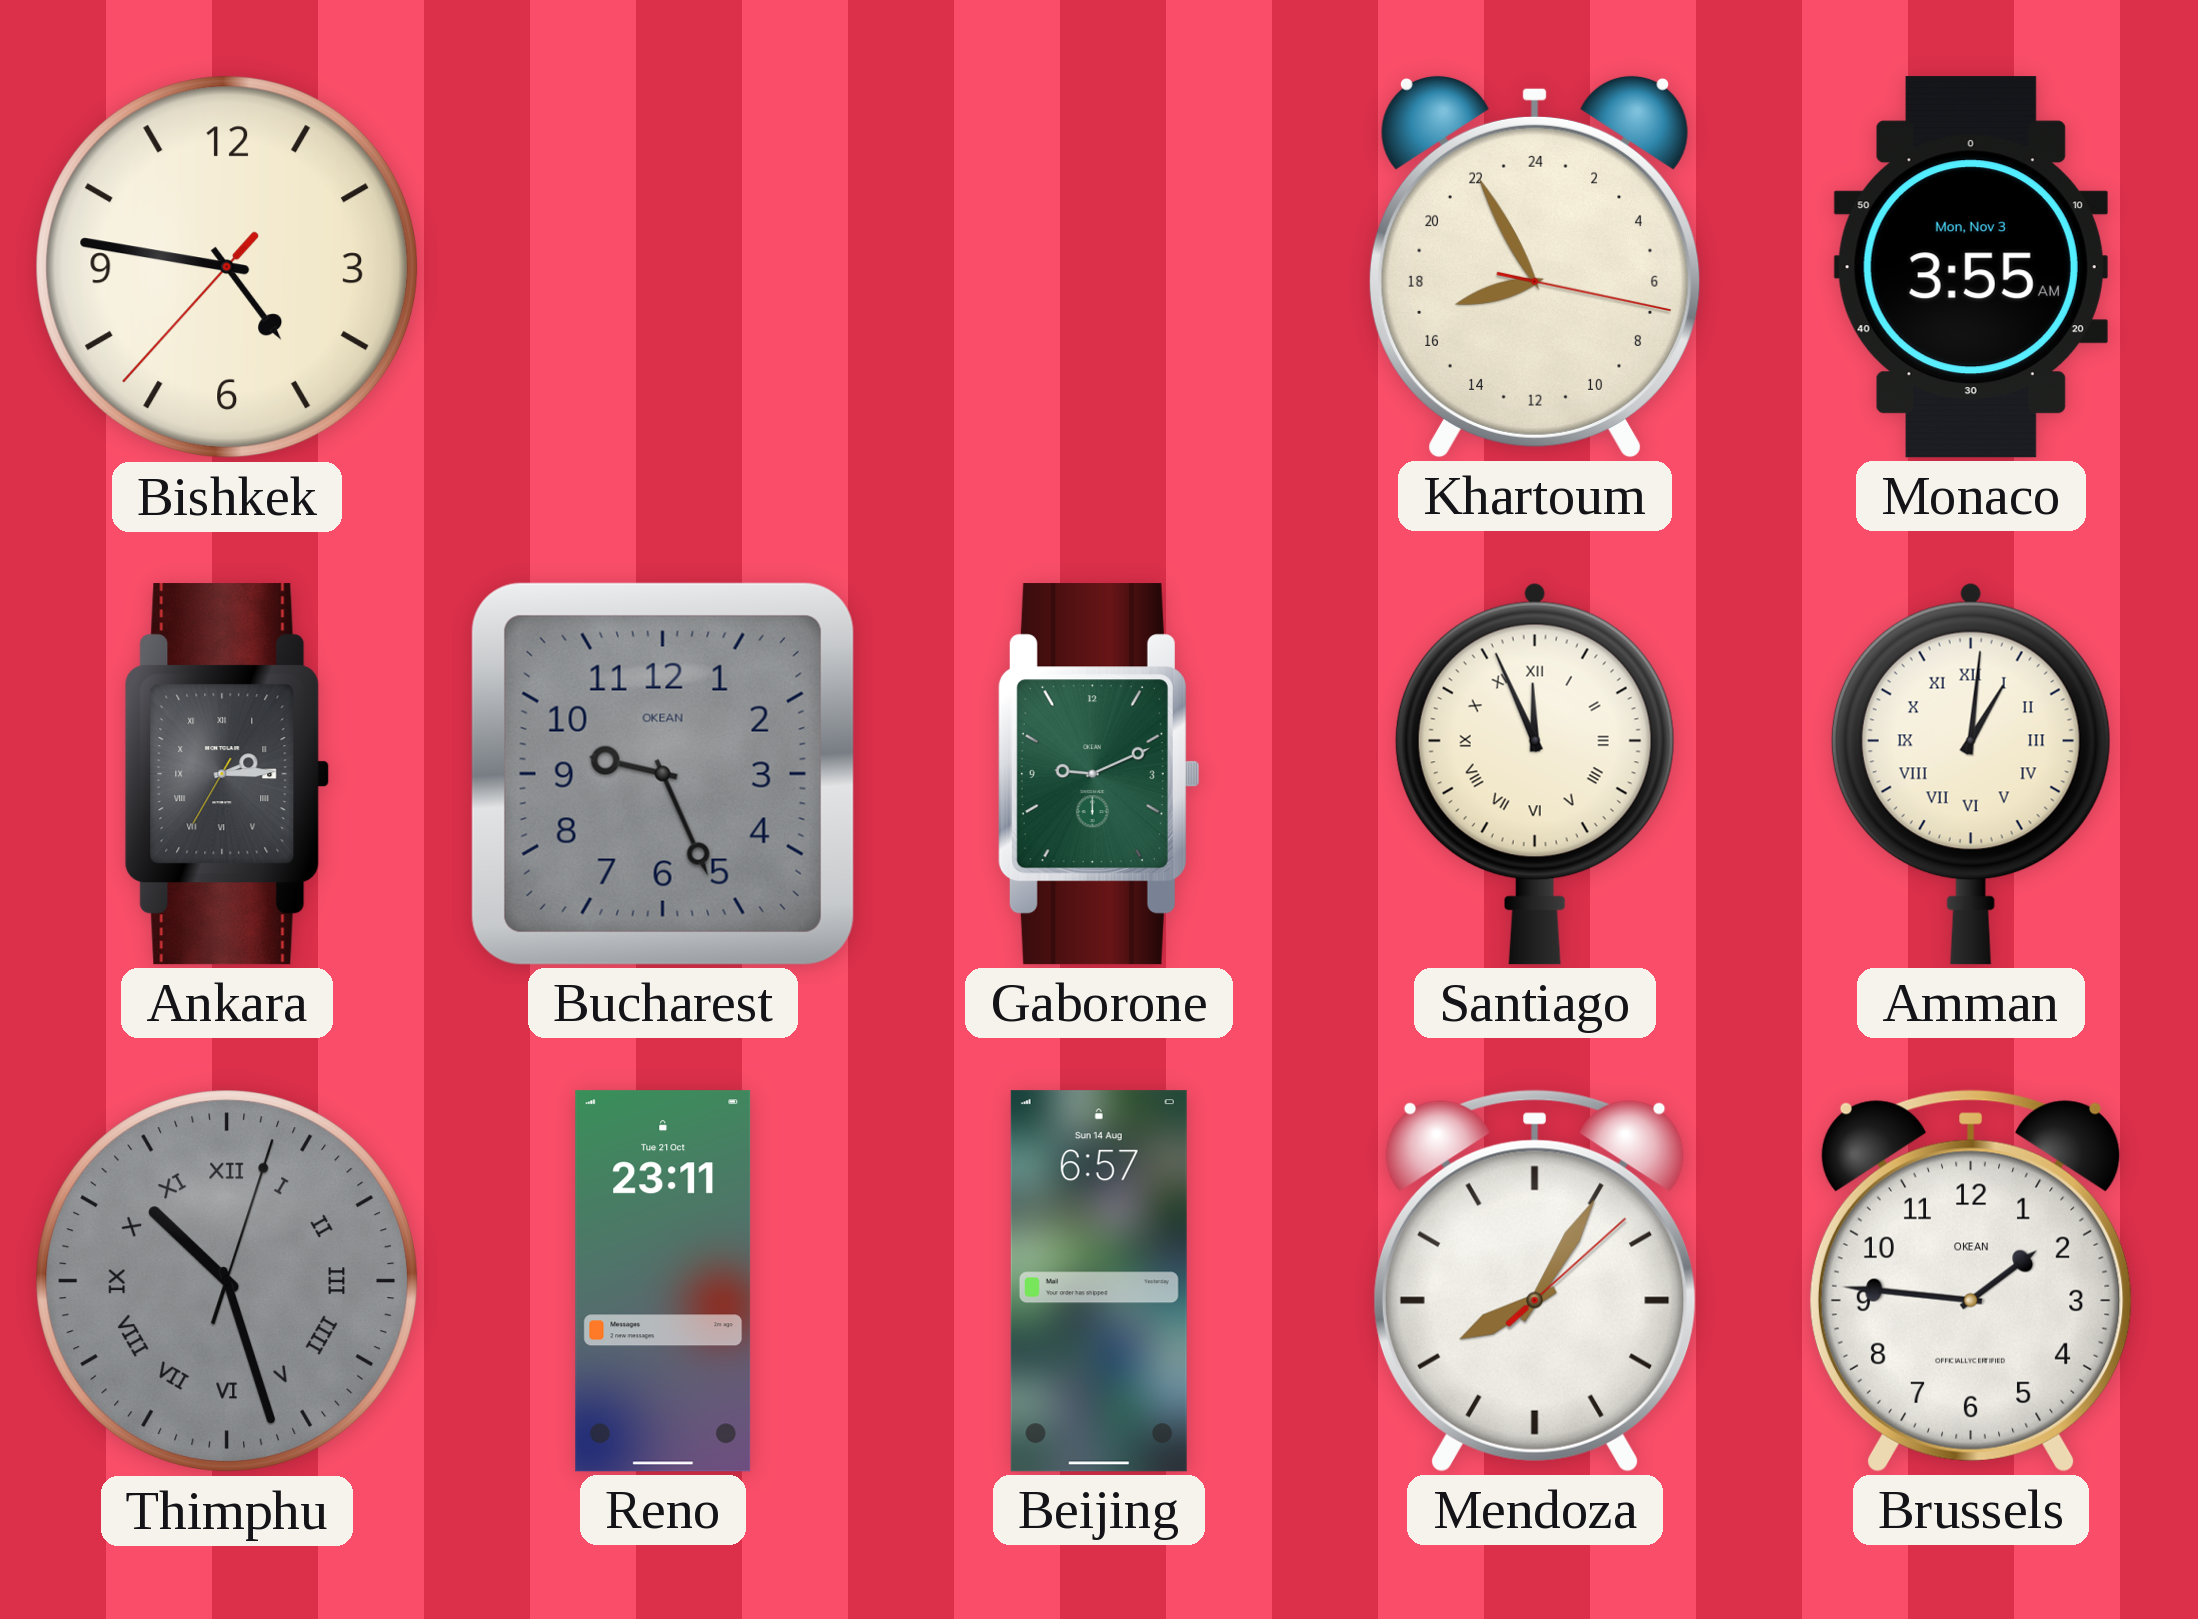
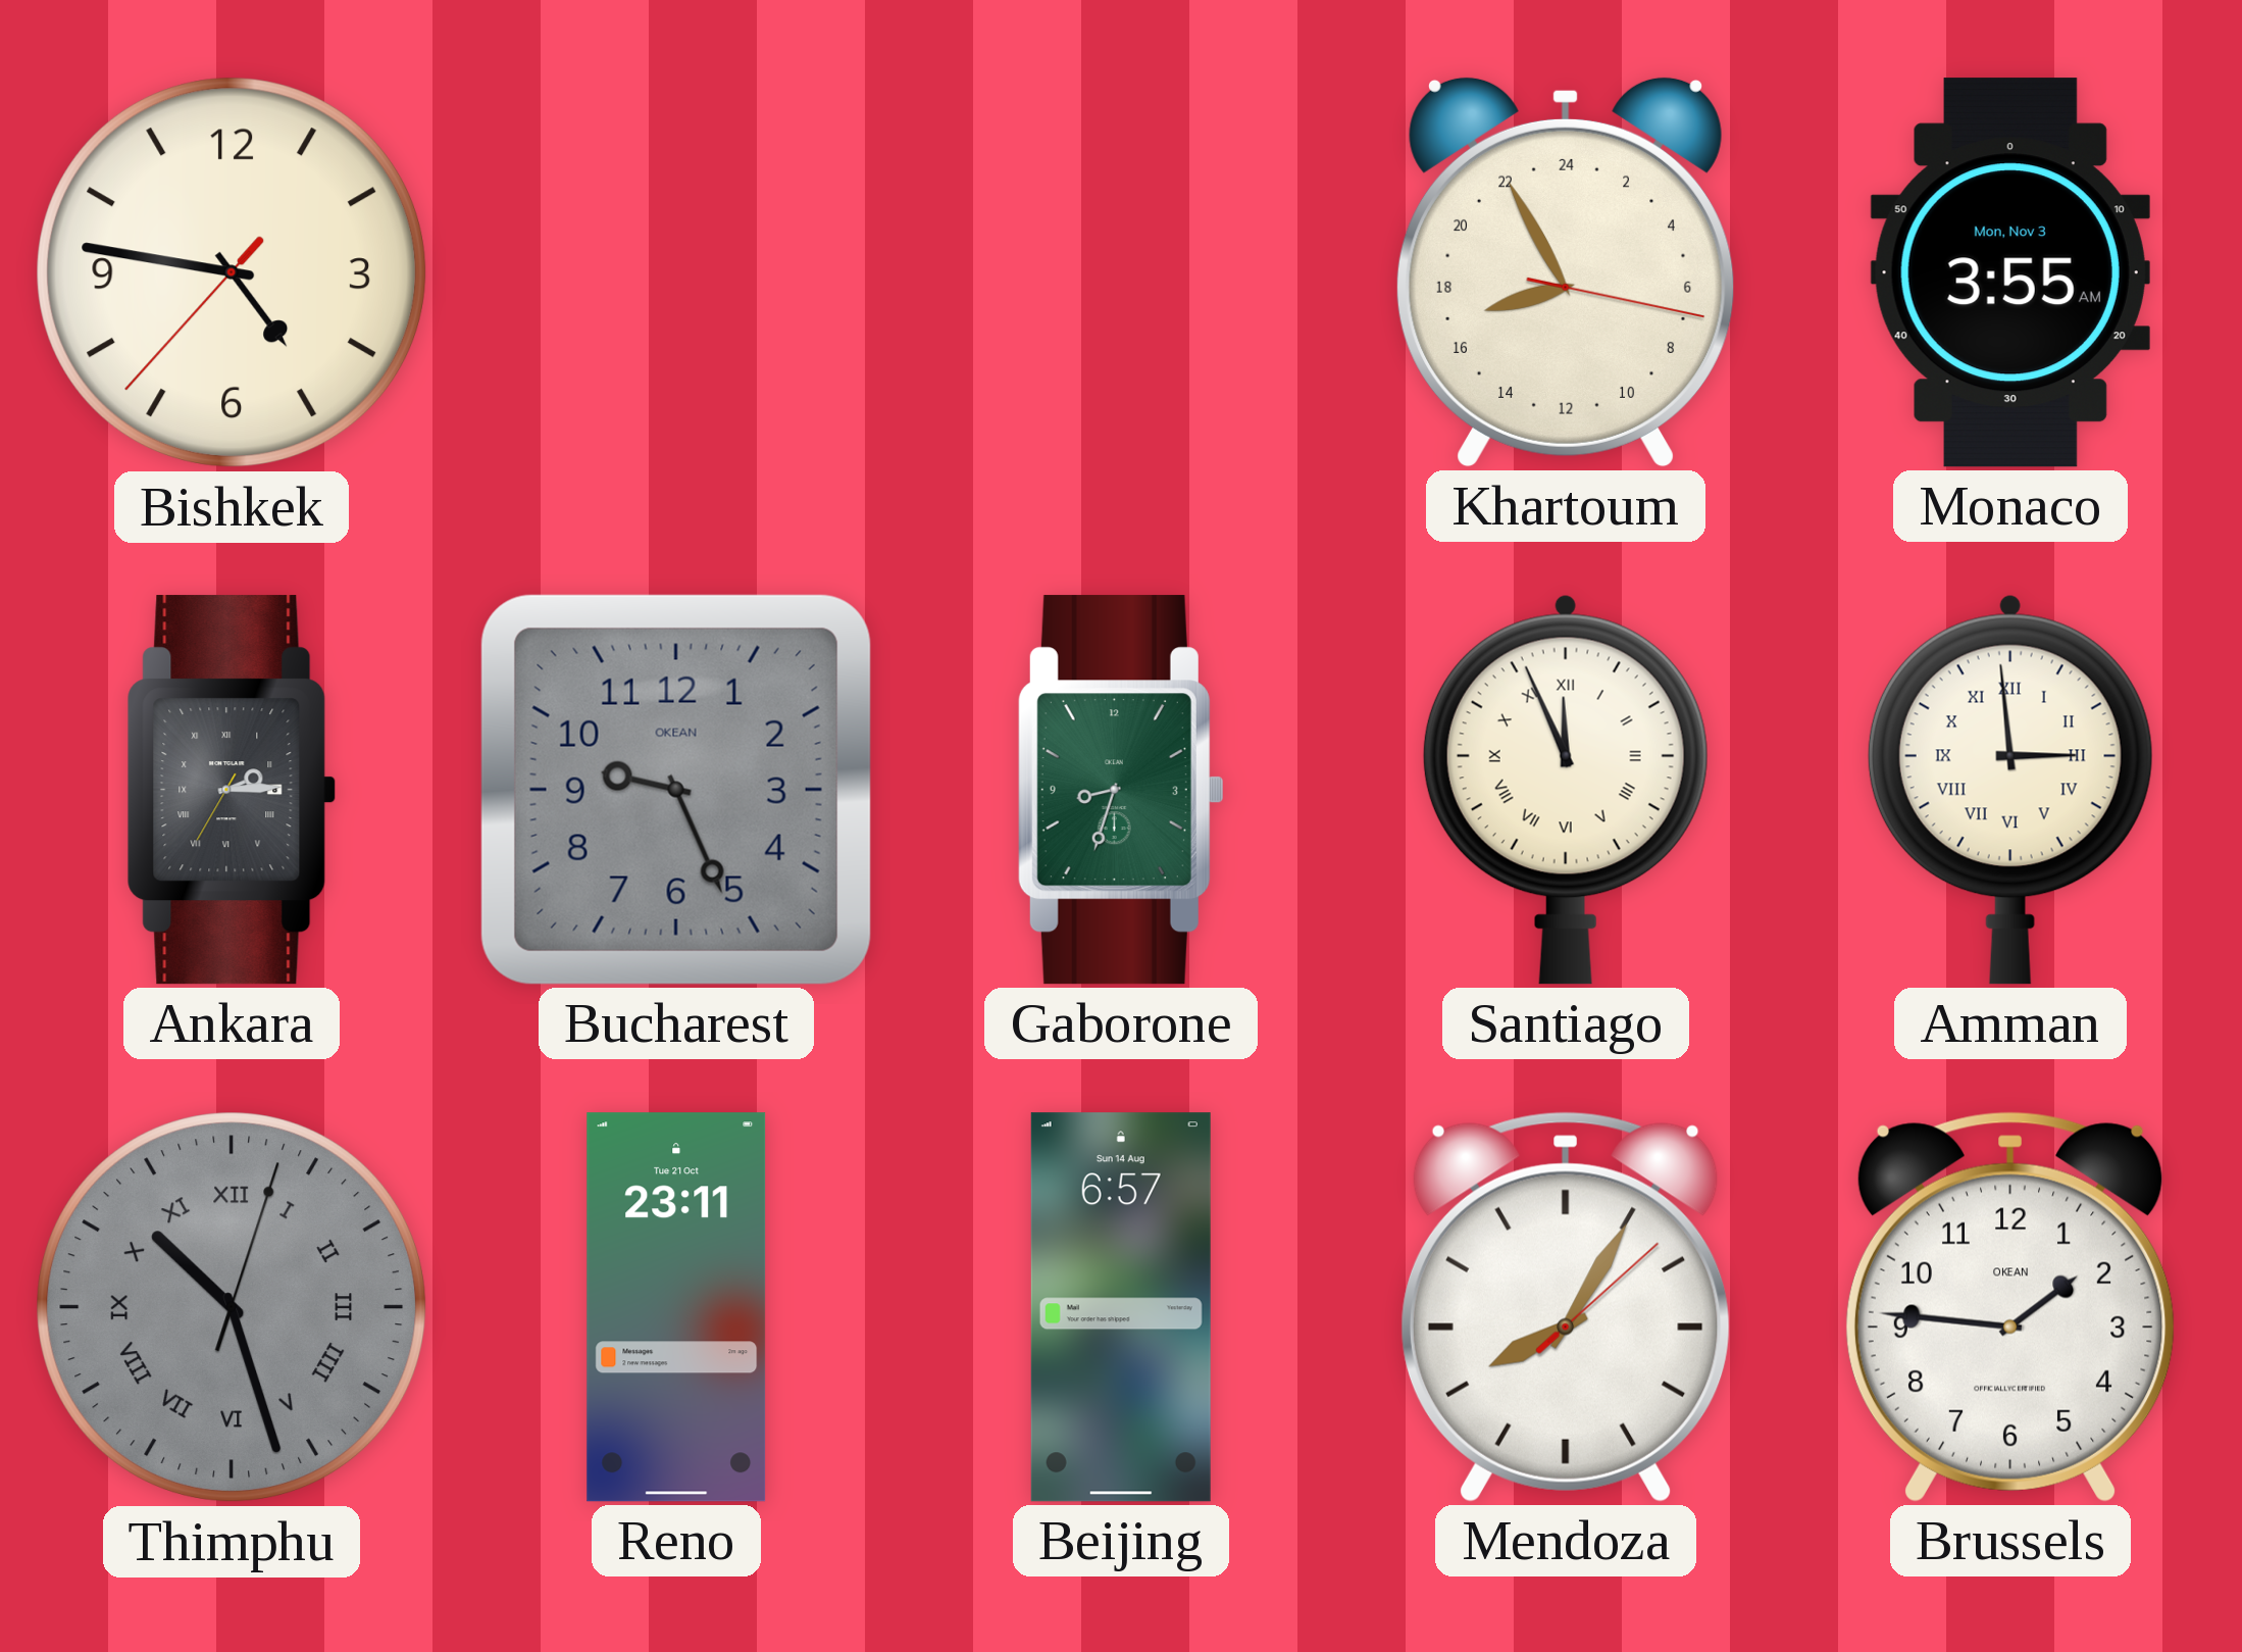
Gaborone: 9:11 -> 8:33 (1120, 790)
Amman: 1:01 -> 2:59 (2010, 790)
